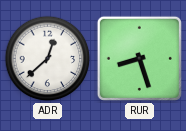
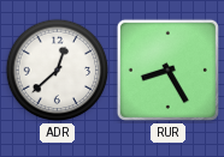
RUR: 8:27 -> 8:25 (167, 70)
